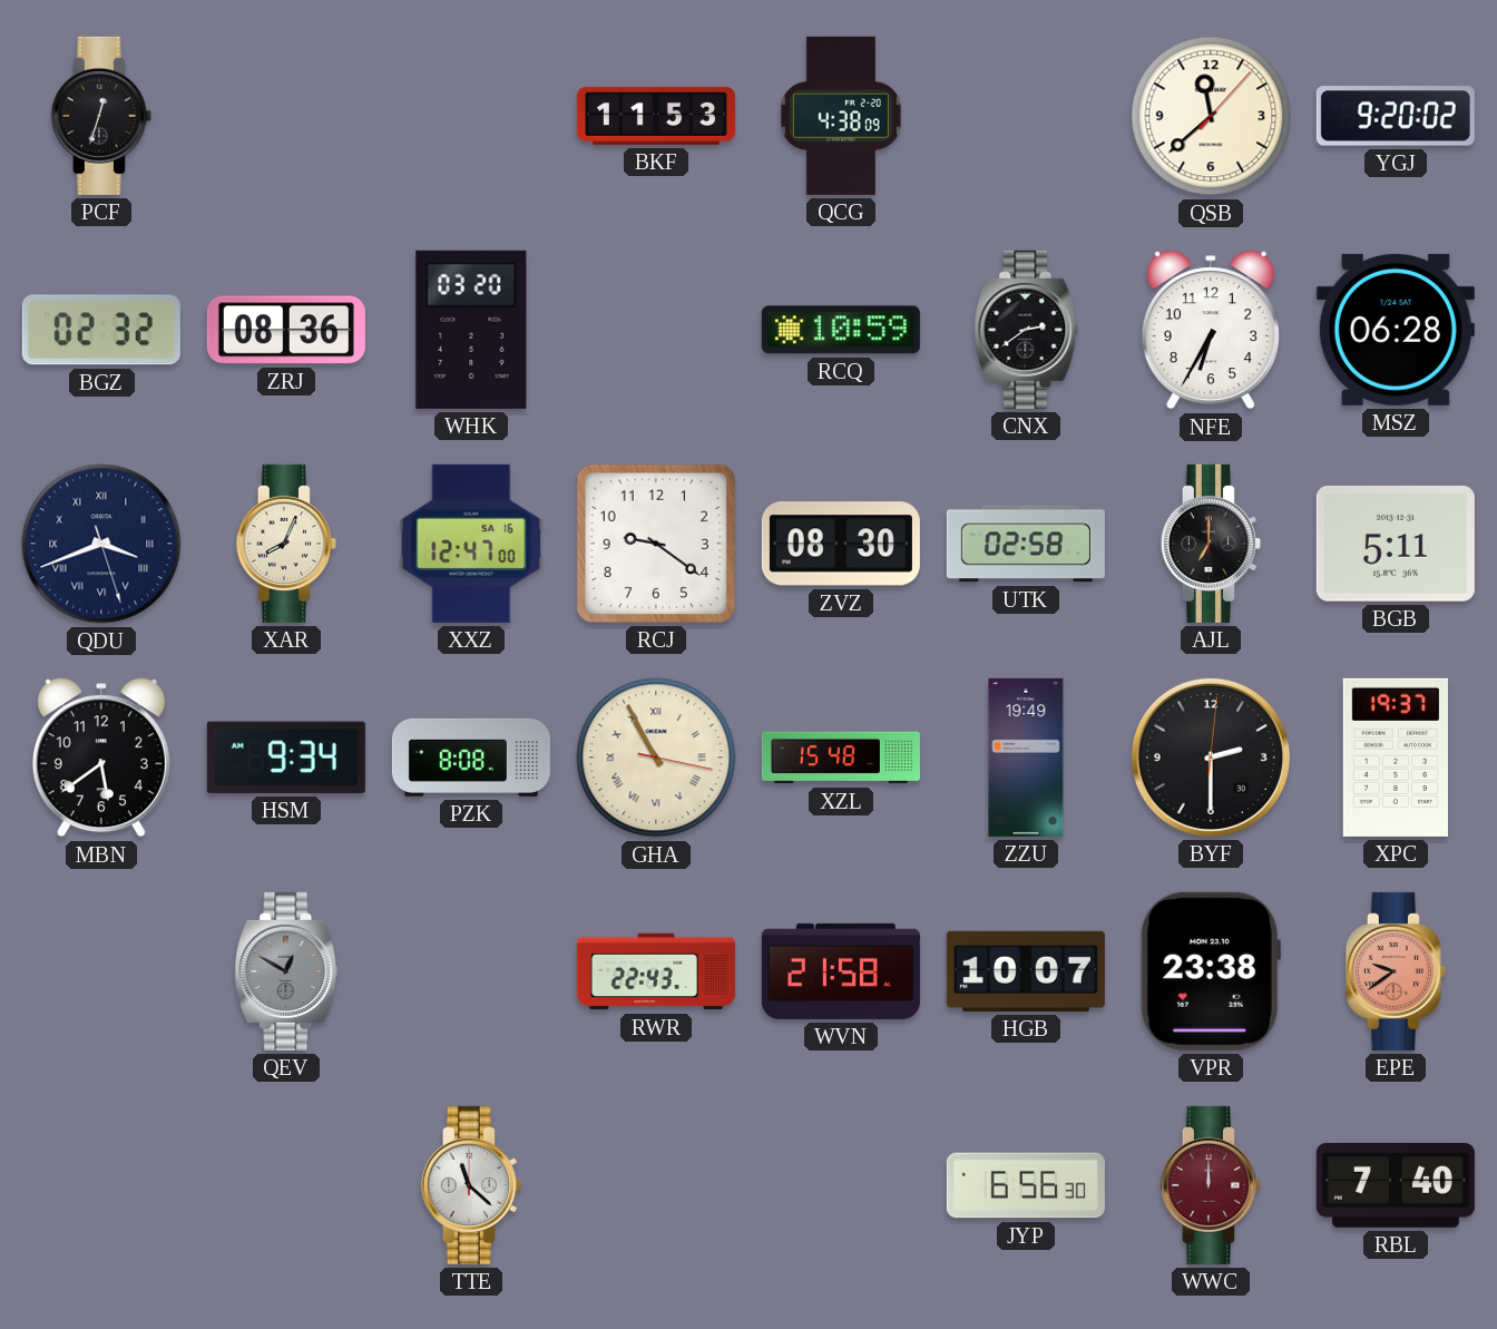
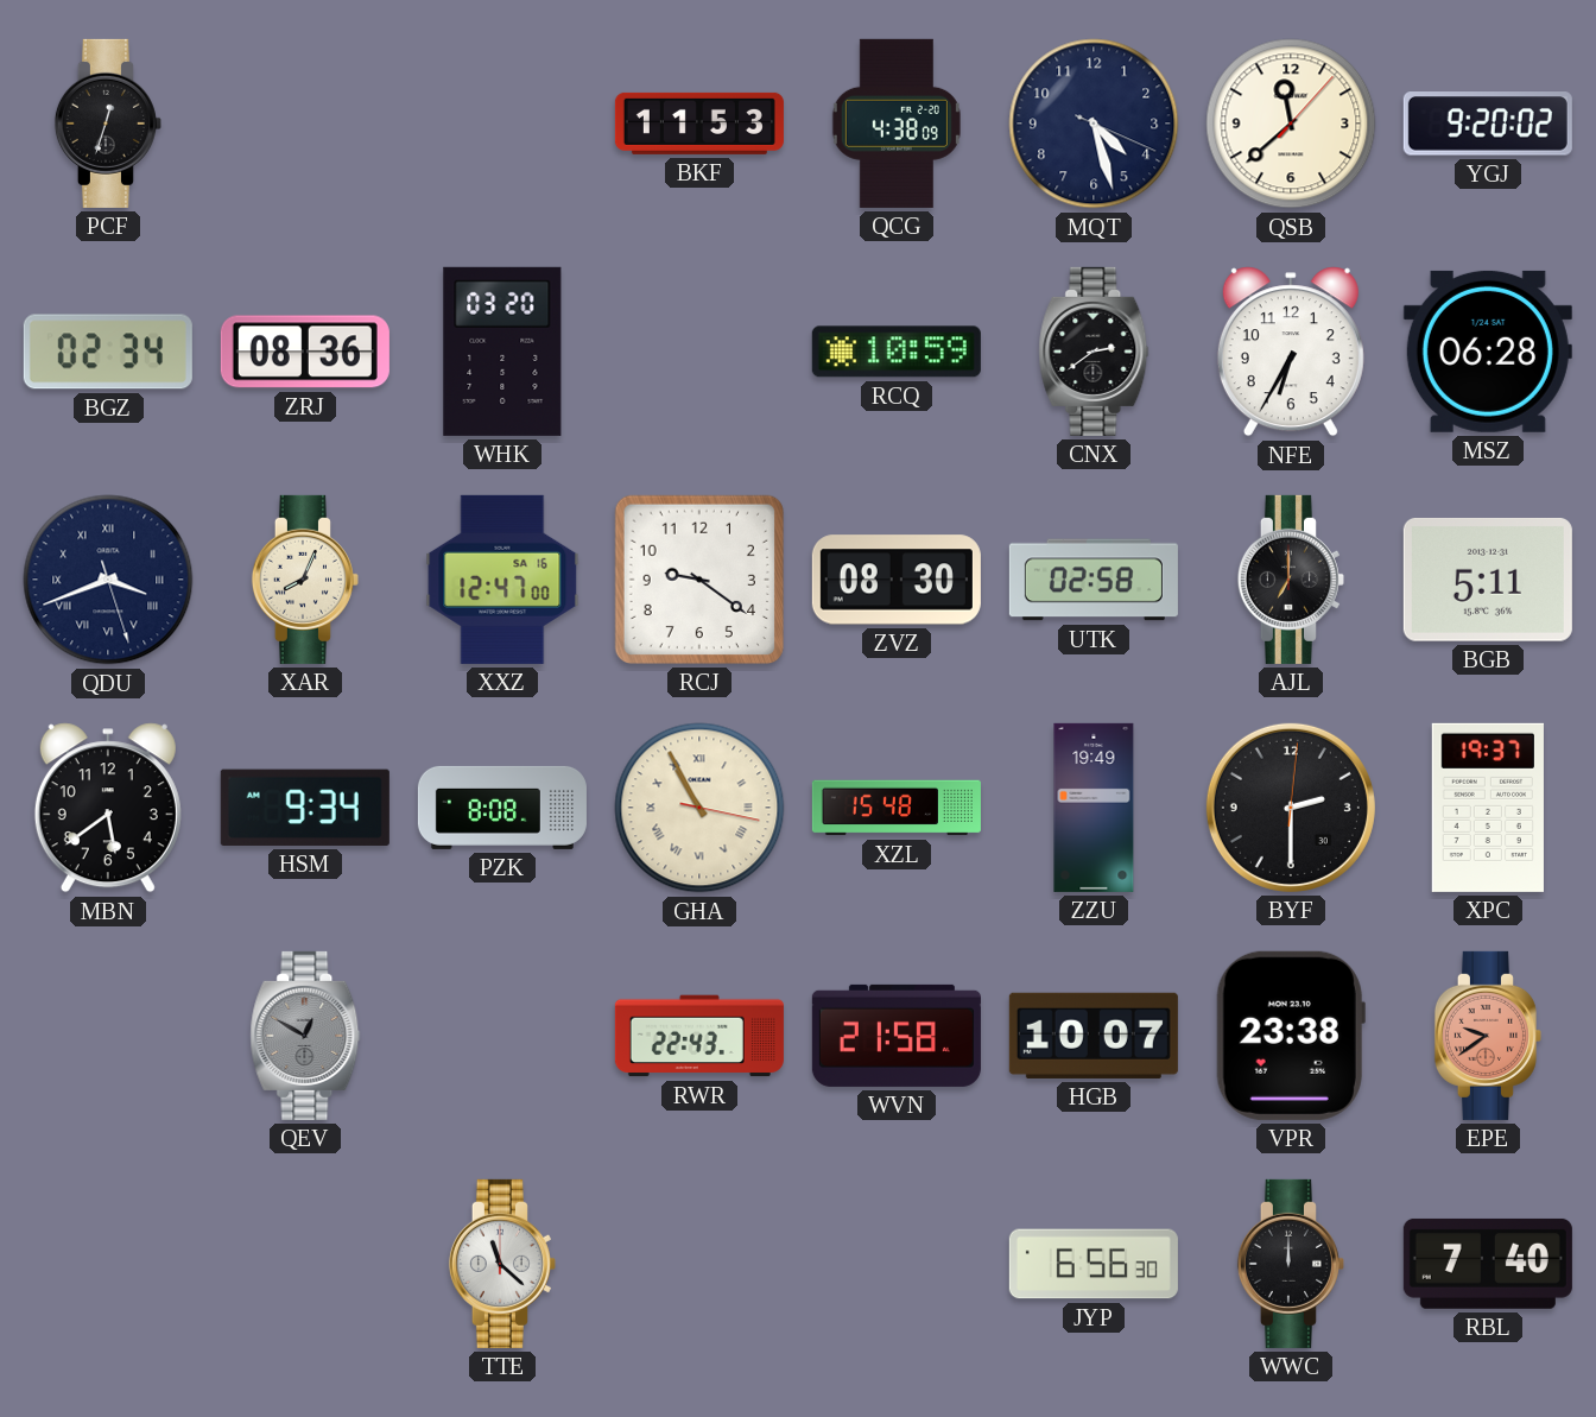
MQT: none -> 4:27 (1094, 124)
BGZ: 02:32 -> 02:34 (108, 352)
WWC dial: burgundy -> black (1291, 1264)
